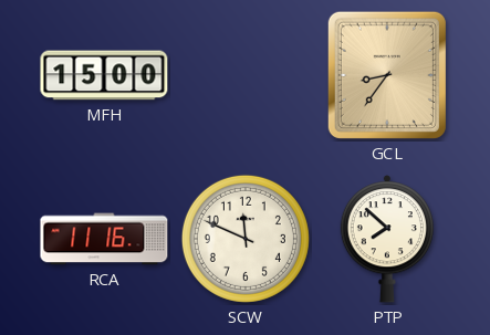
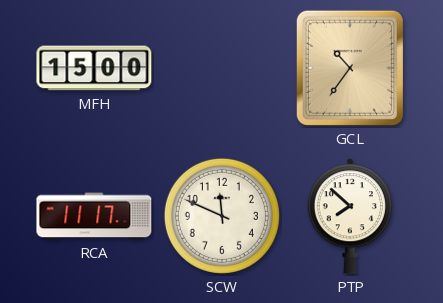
GCL: 8:36 -> 10:36 (350, 68)
RCA: 11:16 -> 11:17 (94, 216)
